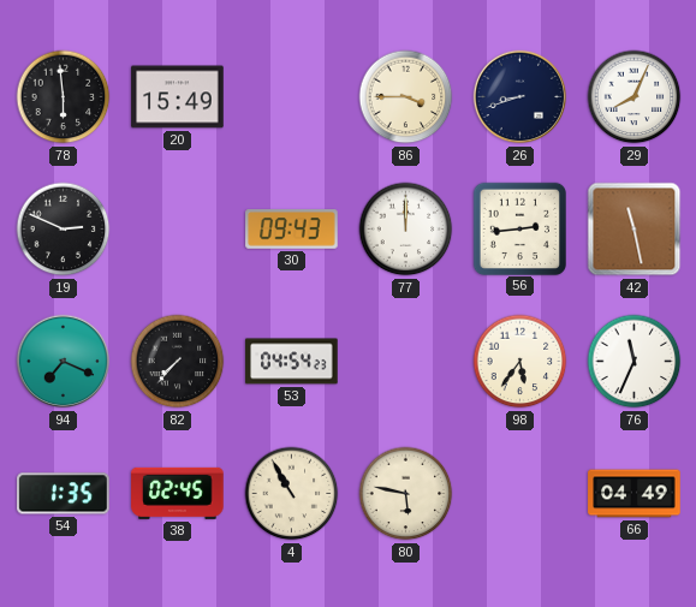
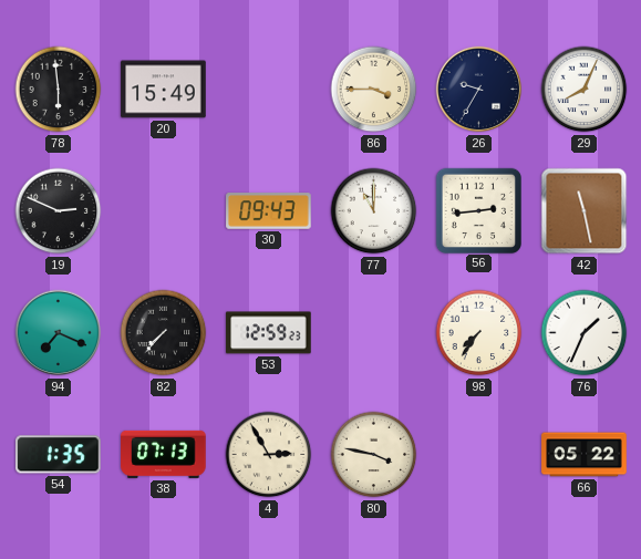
26: 8:42 -> 9:35 (479, 90)
77: 12:00 -> 11:00 (374, 211)
53: 04:54 -> 12:59 (269, 333)
98: 5:36 -> 7:36 (479, 333)
76: 11:34 -> 1:34 (585, 333)
38: 02:45 -> 07:13 (164, 454)
4: 10:55 -> 2:55 (269, 455)
80: 5:47 -> 3:47 (374, 455)
66: 04:49 -> 05:22 (585, 455)
